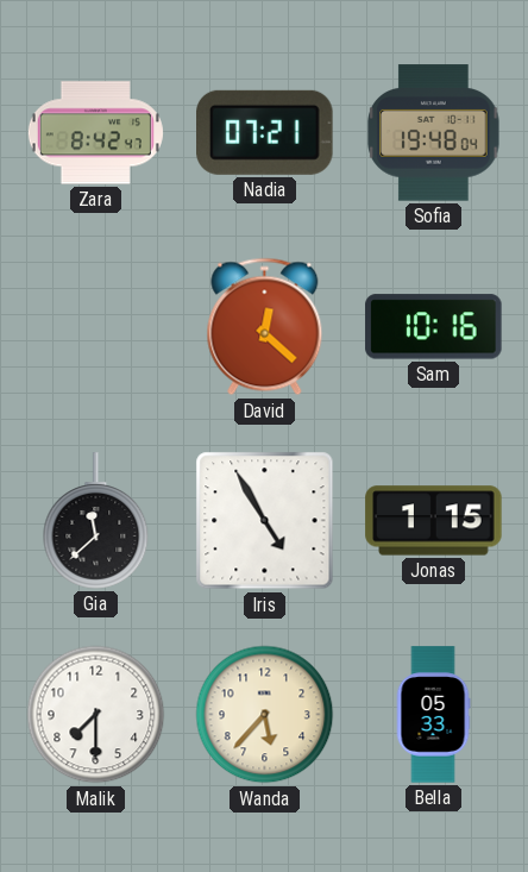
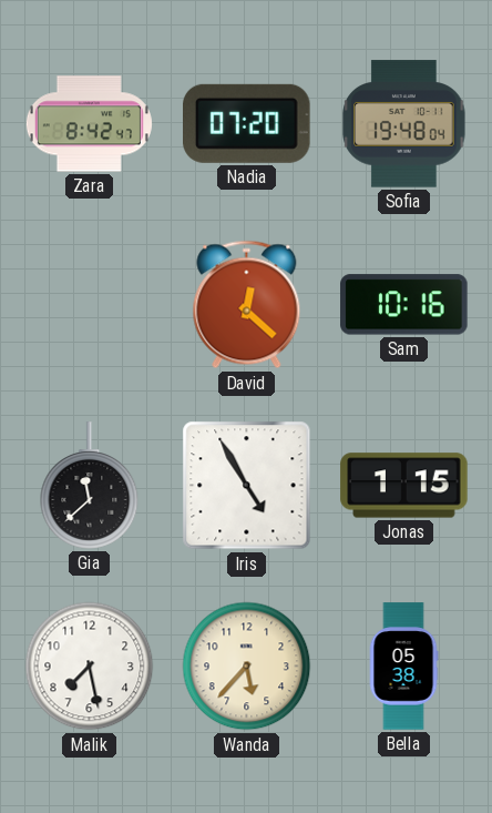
Nadia: 07:21 -> 07:20 (247, 123)
Malik: 7:30 -> 7:28 (90, 667)
Bella: 05:33 -> 05:38 (403, 667)
